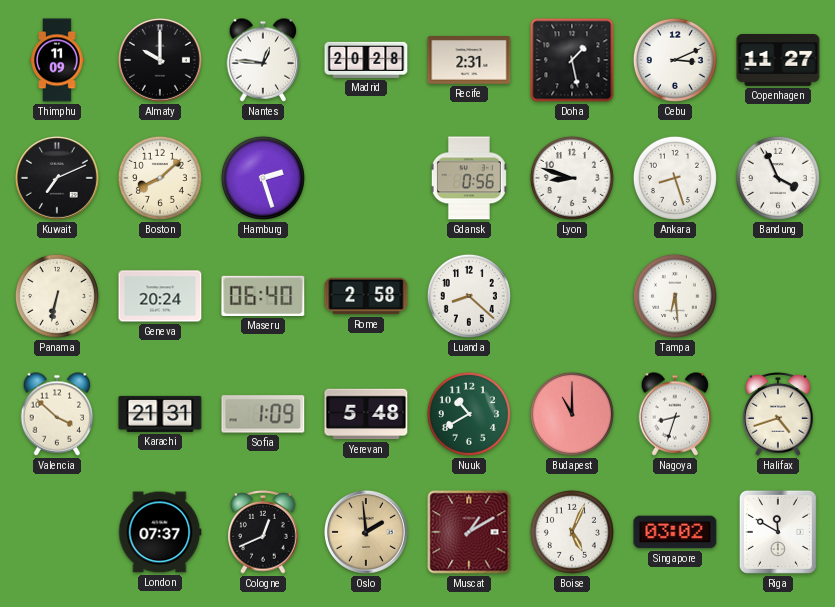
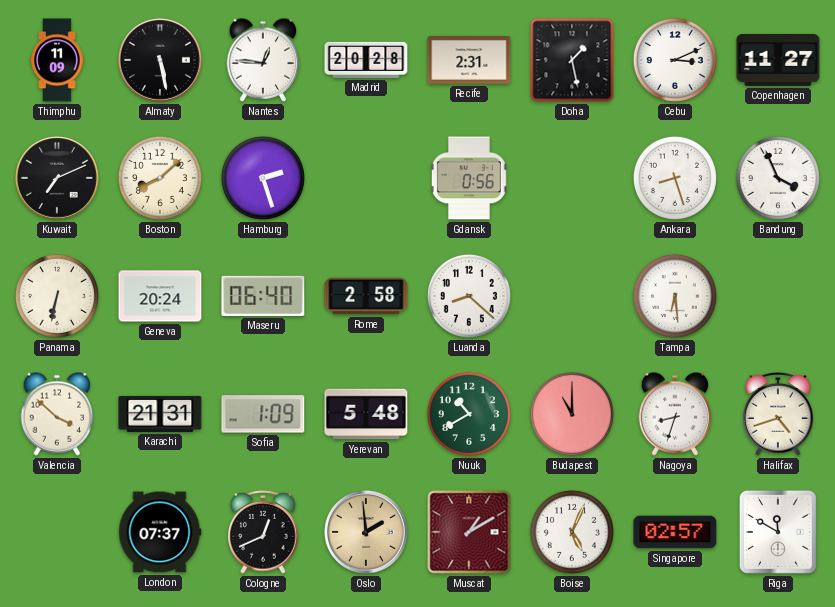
Almaty: 10:00 -> 5:28 (160, 60)
Lyon: 8:48 -> none (572, 178)
Singapore: 03:02 -> 02:57 (675, 532)
